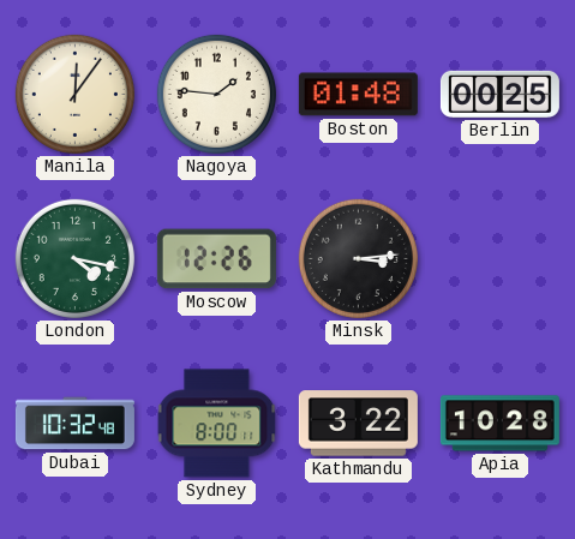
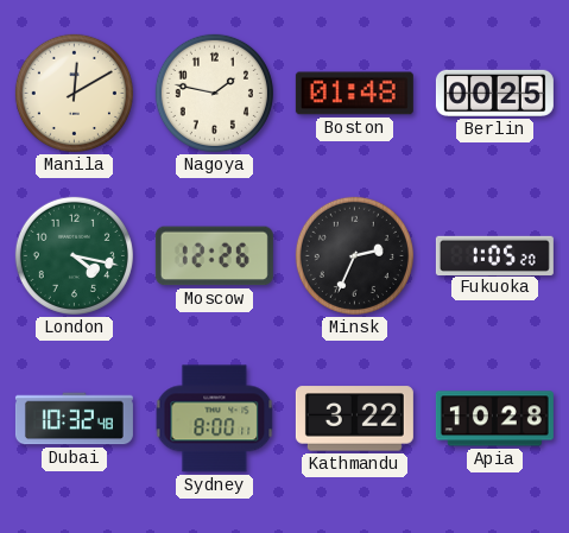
Manila: 12:06 -> 12:10 (74, 93)
Nagoya: 1:46 -> 1:47 (214, 93)
Minsk: 3:14 -> 2:34 (354, 255)
Fukuoka: none -> 1:05 (494, 255)
